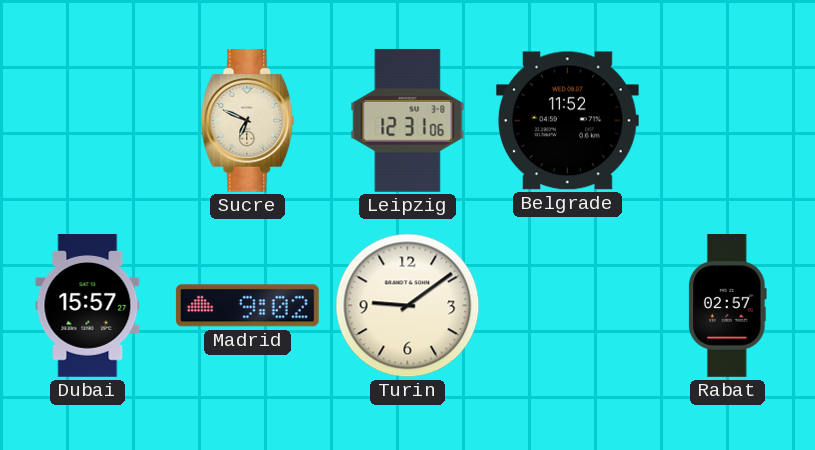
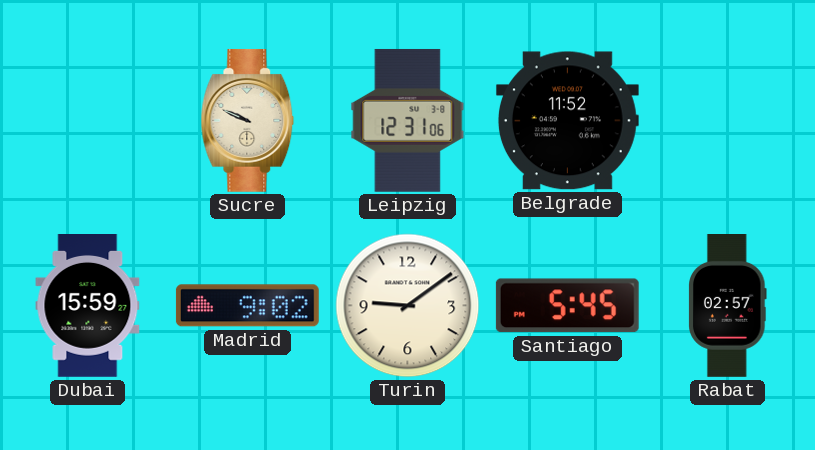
Sucre: 6:49 -> 9:49 (248, 120)
Dubai: 15:57 -> 15:59 (88, 306)
Santiago: none -> 5:45 (567, 306)
